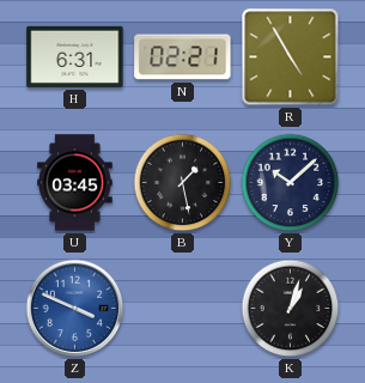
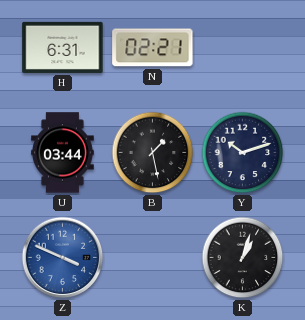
R: 4:55 -> none (291, 57)
U: 03:45 -> 03:44 (63, 153)
Y: 10:08 -> 10:12 (243, 153)
